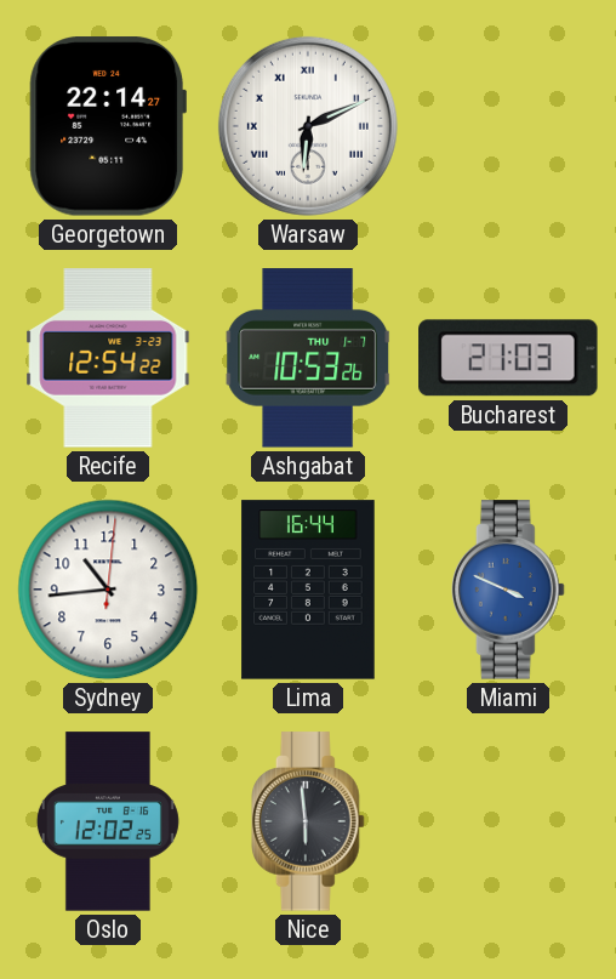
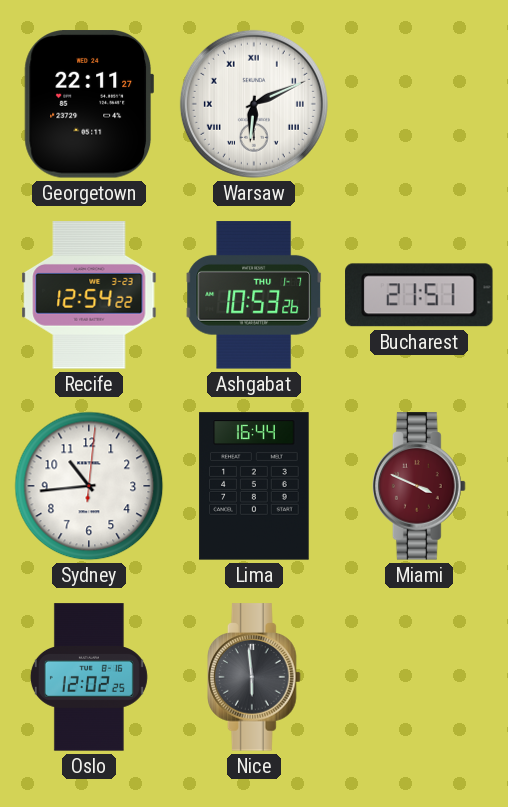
Georgetown: 22:14 -> 22:11 (88, 104)
Bucharest: 21:03 -> 21:51 (419, 295)
Miami dial: blue -> burgundy (420, 486)
